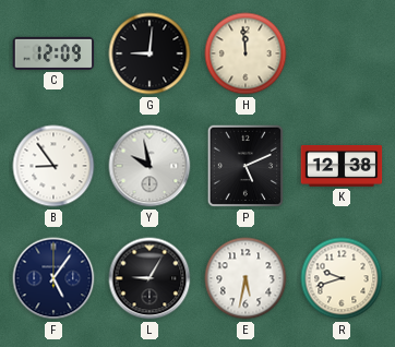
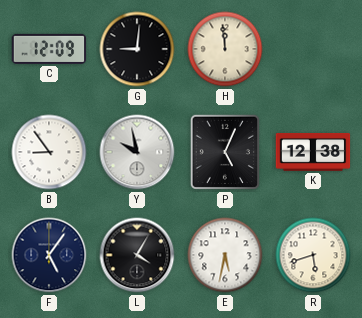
P: 5:11 -> 5:04 (225, 152)
L: 9:05 -> 4:05 (137, 255)
R: 9:42 -> 5:42 (313, 255)
